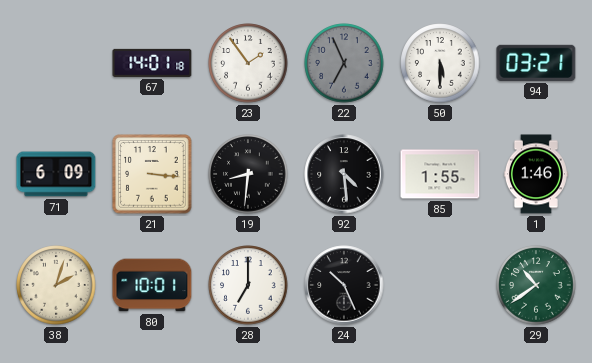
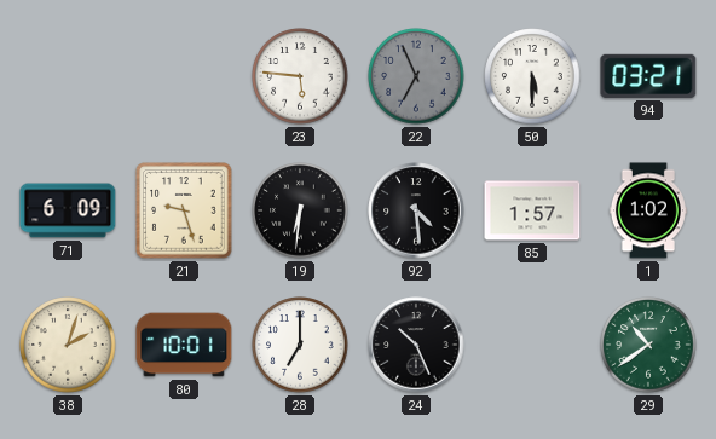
67: 14:01 -> none (152, 63)
23: 1:54 -> 5:46 (300, 76)
21: 3:16 -> 9:27 (184, 210)
19: 8:31 -> 6:31 (300, 210)
85: 1:55 -> 1:57 (532, 210)
1: 1:46 -> 1:02 (648, 210)
